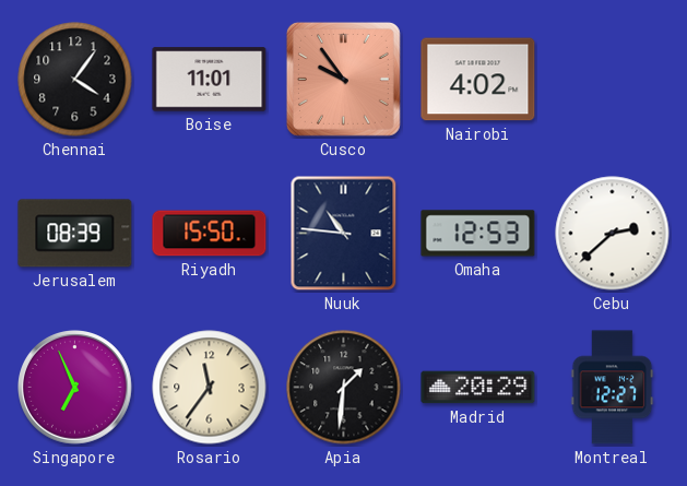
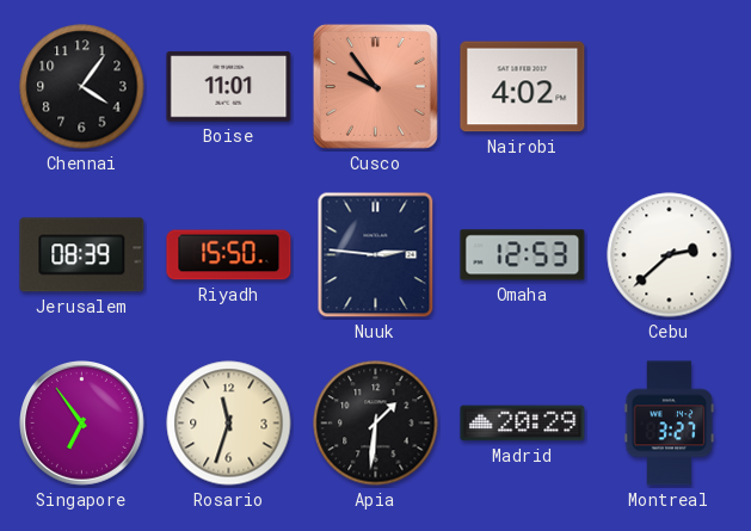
Nuuk: 10:46 -> 2:46 (376, 255)
Singapore: 6:56 -> 6:54 (82, 424)
Rosario: 11:36 -> 11:33 (229, 424)
Montreal: 12:27 -> 3:27 (670, 424)
